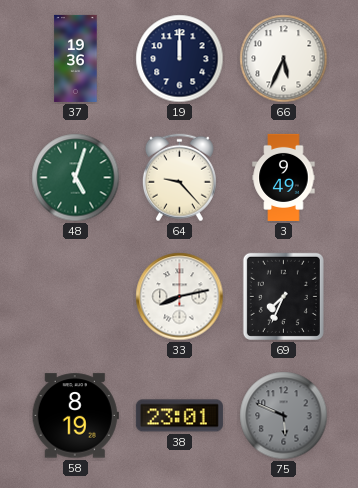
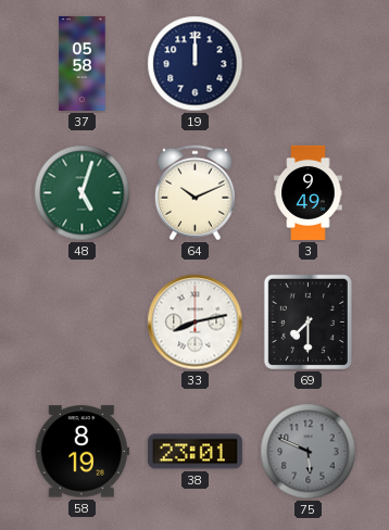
37: 19:36 -> 05:58 (83, 63)
66: 5:34 -> none (284, 59)
64: 9:23 -> 10:11 (195, 193)
69: 7:34 -> 7:30 (308, 321)
